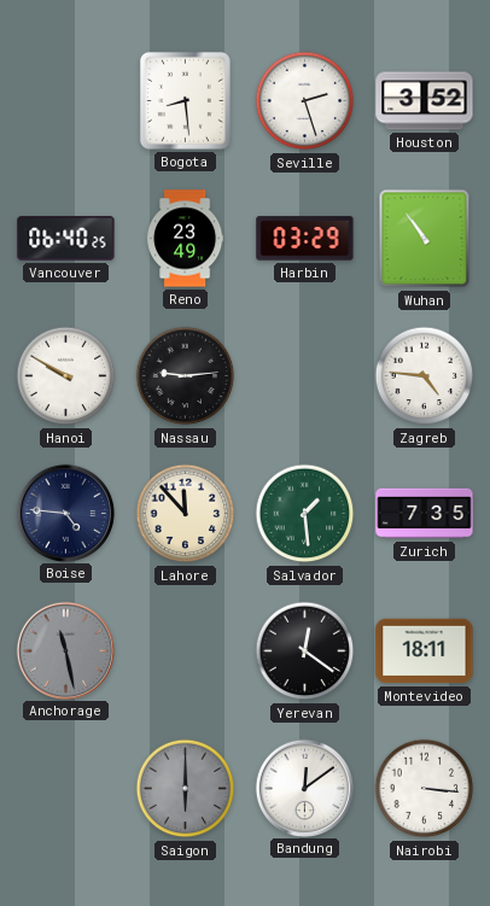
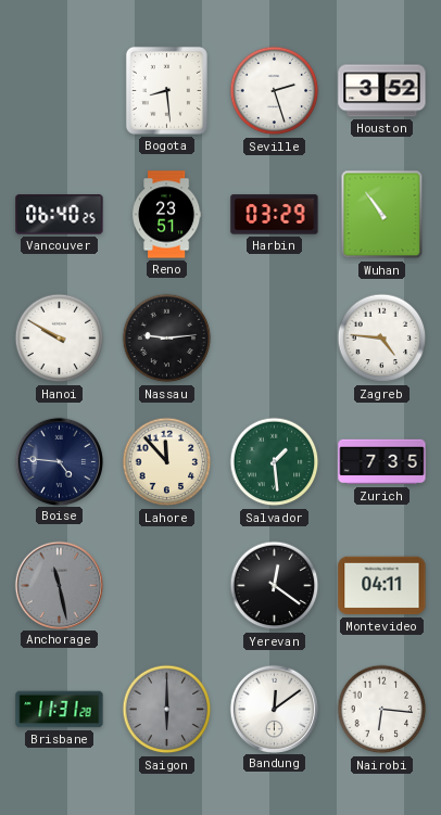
Reno: 23:49 -> 23:51 (166, 215)
Montevideo: 18:11 -> 04:11 (382, 586)
Brisbane: none -> 11:31 (60, 710)
Nairobi: 3:16 -> 6:16 (382, 710)
